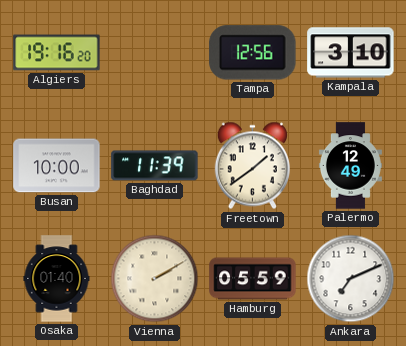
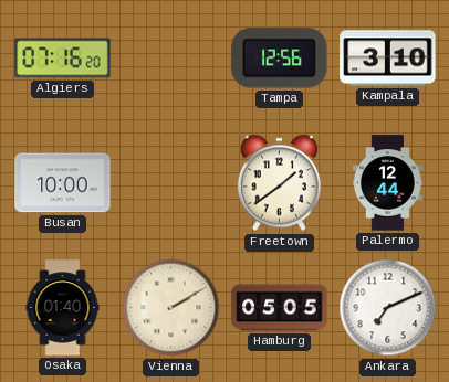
Algiers: 19:16 -> 07:16 (63, 59)
Baghdad: 11:39 -> none (155, 166)
Palermo: 12:49 -> 12:44 (387, 183)
Hamburg: 05:59 -> 05:05 (280, 308)
